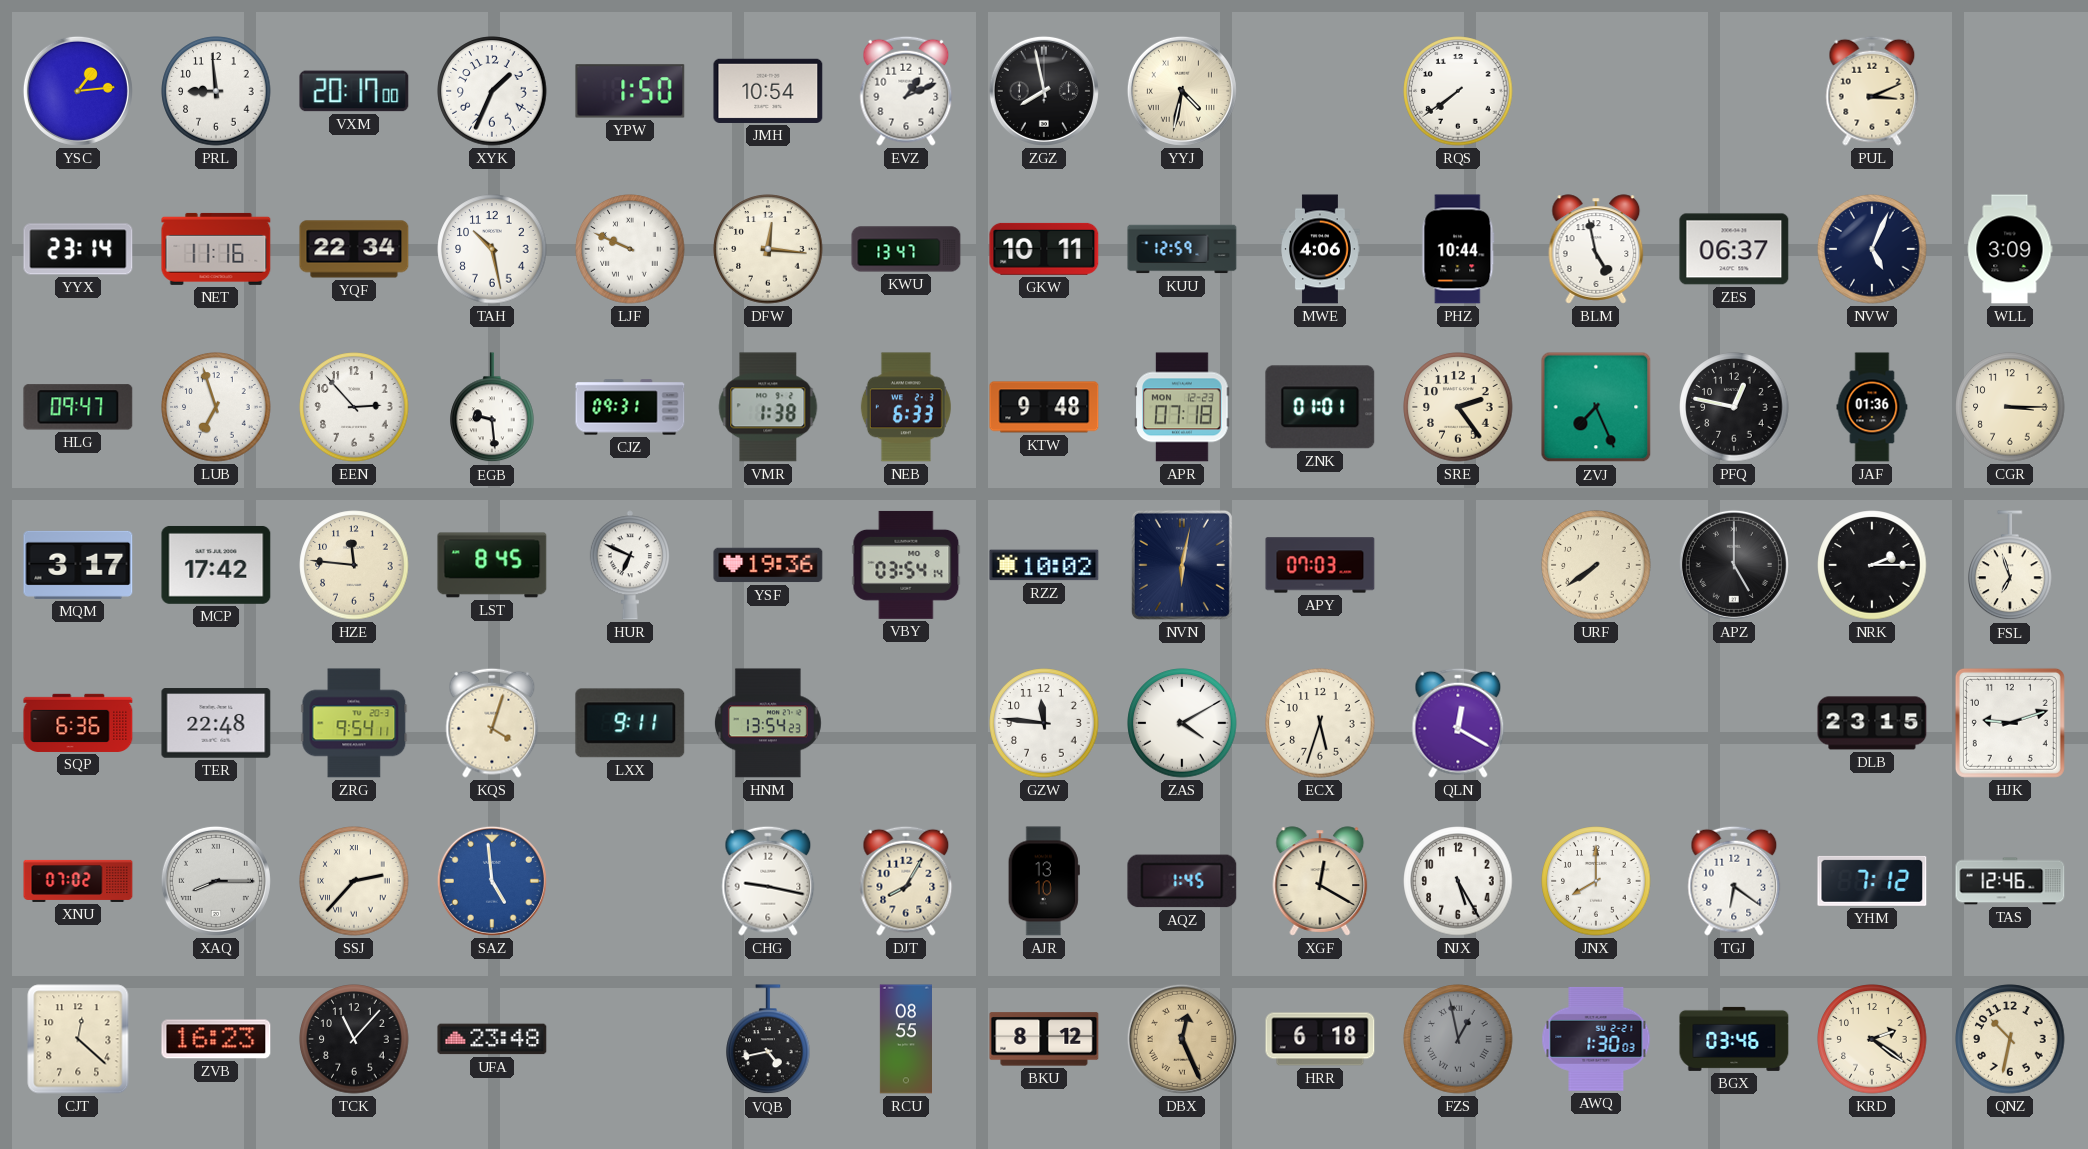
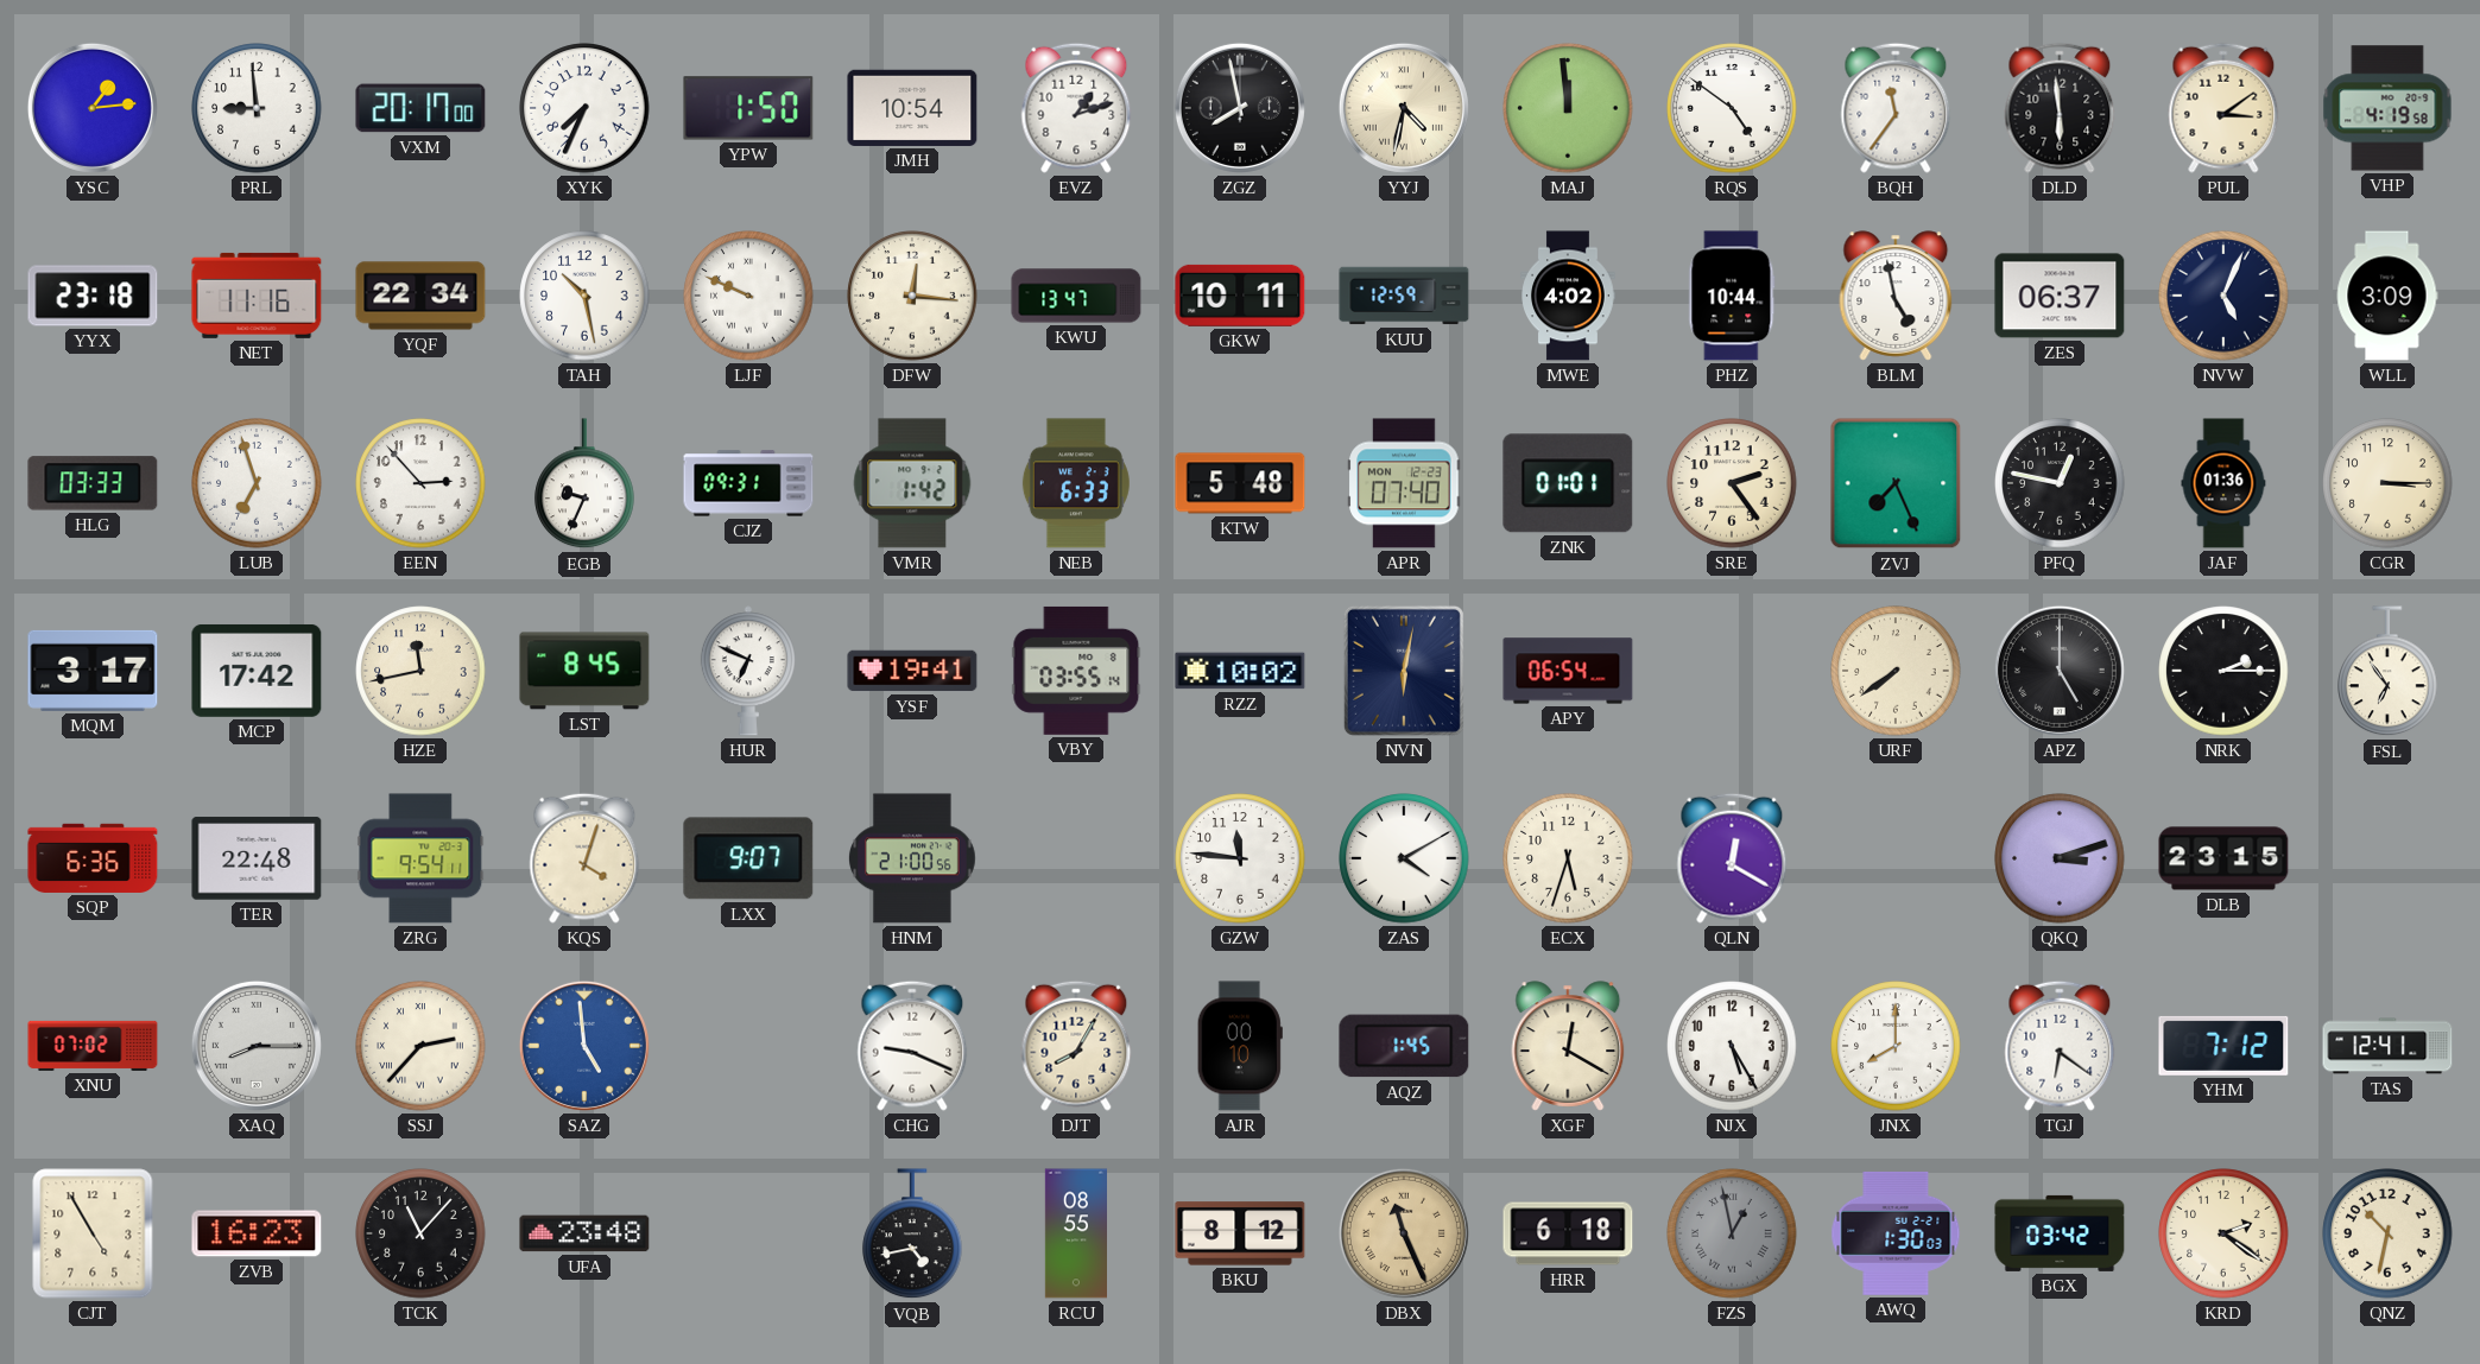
XYK: 1:34 -> 7:34 (584, 108)
EVZ: 1:11 -> 1:12 (1076, 108)
MAJ: none -> 11:59 (1568, 108)
RQS: 7:39 -> 4:51 (1732, 108)
BQH: none -> 11:36 (1896, 108)
DLD: none -> 5:59 (2060, 108)
PUL: 3:11 -> 3:09 (2223, 108)
VHP: none -> 4:19 (2387, 108)
YYX: 23:14 -> 23:18 (93, 296)
MWE: 4:06 -> 4:02 (1568, 296)
HLG: 09:47 -> 03:33 (93, 483)
EGB: 9:29 -> 9:34 (584, 484)
VMR: 1:38 -> 1:42 (912, 483)
KTW: 9:48 -> 5:48 (1240, 483)
APR: 07:18 -> 07:40 (1404, 483)
HZE: 11:46 -> 11:43 (420, 671)
YSF: 19:36 -> 19:41 (912, 671)
VBY: 03:54 -> 03:55 (1076, 671)
APY: 07:03 -> 06:54 (1568, 671)
FSL: 6:57 -> 6:54 (2387, 672)
LXX: 9:11 -> 9:07 (748, 858)
HNM: 13:54 -> 21:00 (912, 858)
QKQ: none -> 3:12 (2060, 858)
HJK: 9:12 -> none (2010, 723)
CHG: 9:17 -> 9:19 (912, 1046)
AJR: 13:10 -> 00:10 (1240, 1046)
TAS: 12:46 -> 12:41 (2387, 1046)
CJT: 12:22 -> 4:55 (93, 1233)
DBX: 12:26 -> 11:26 (1404, 1233)
BGX: 03:46 -> 03:42 (2060, 1233)
